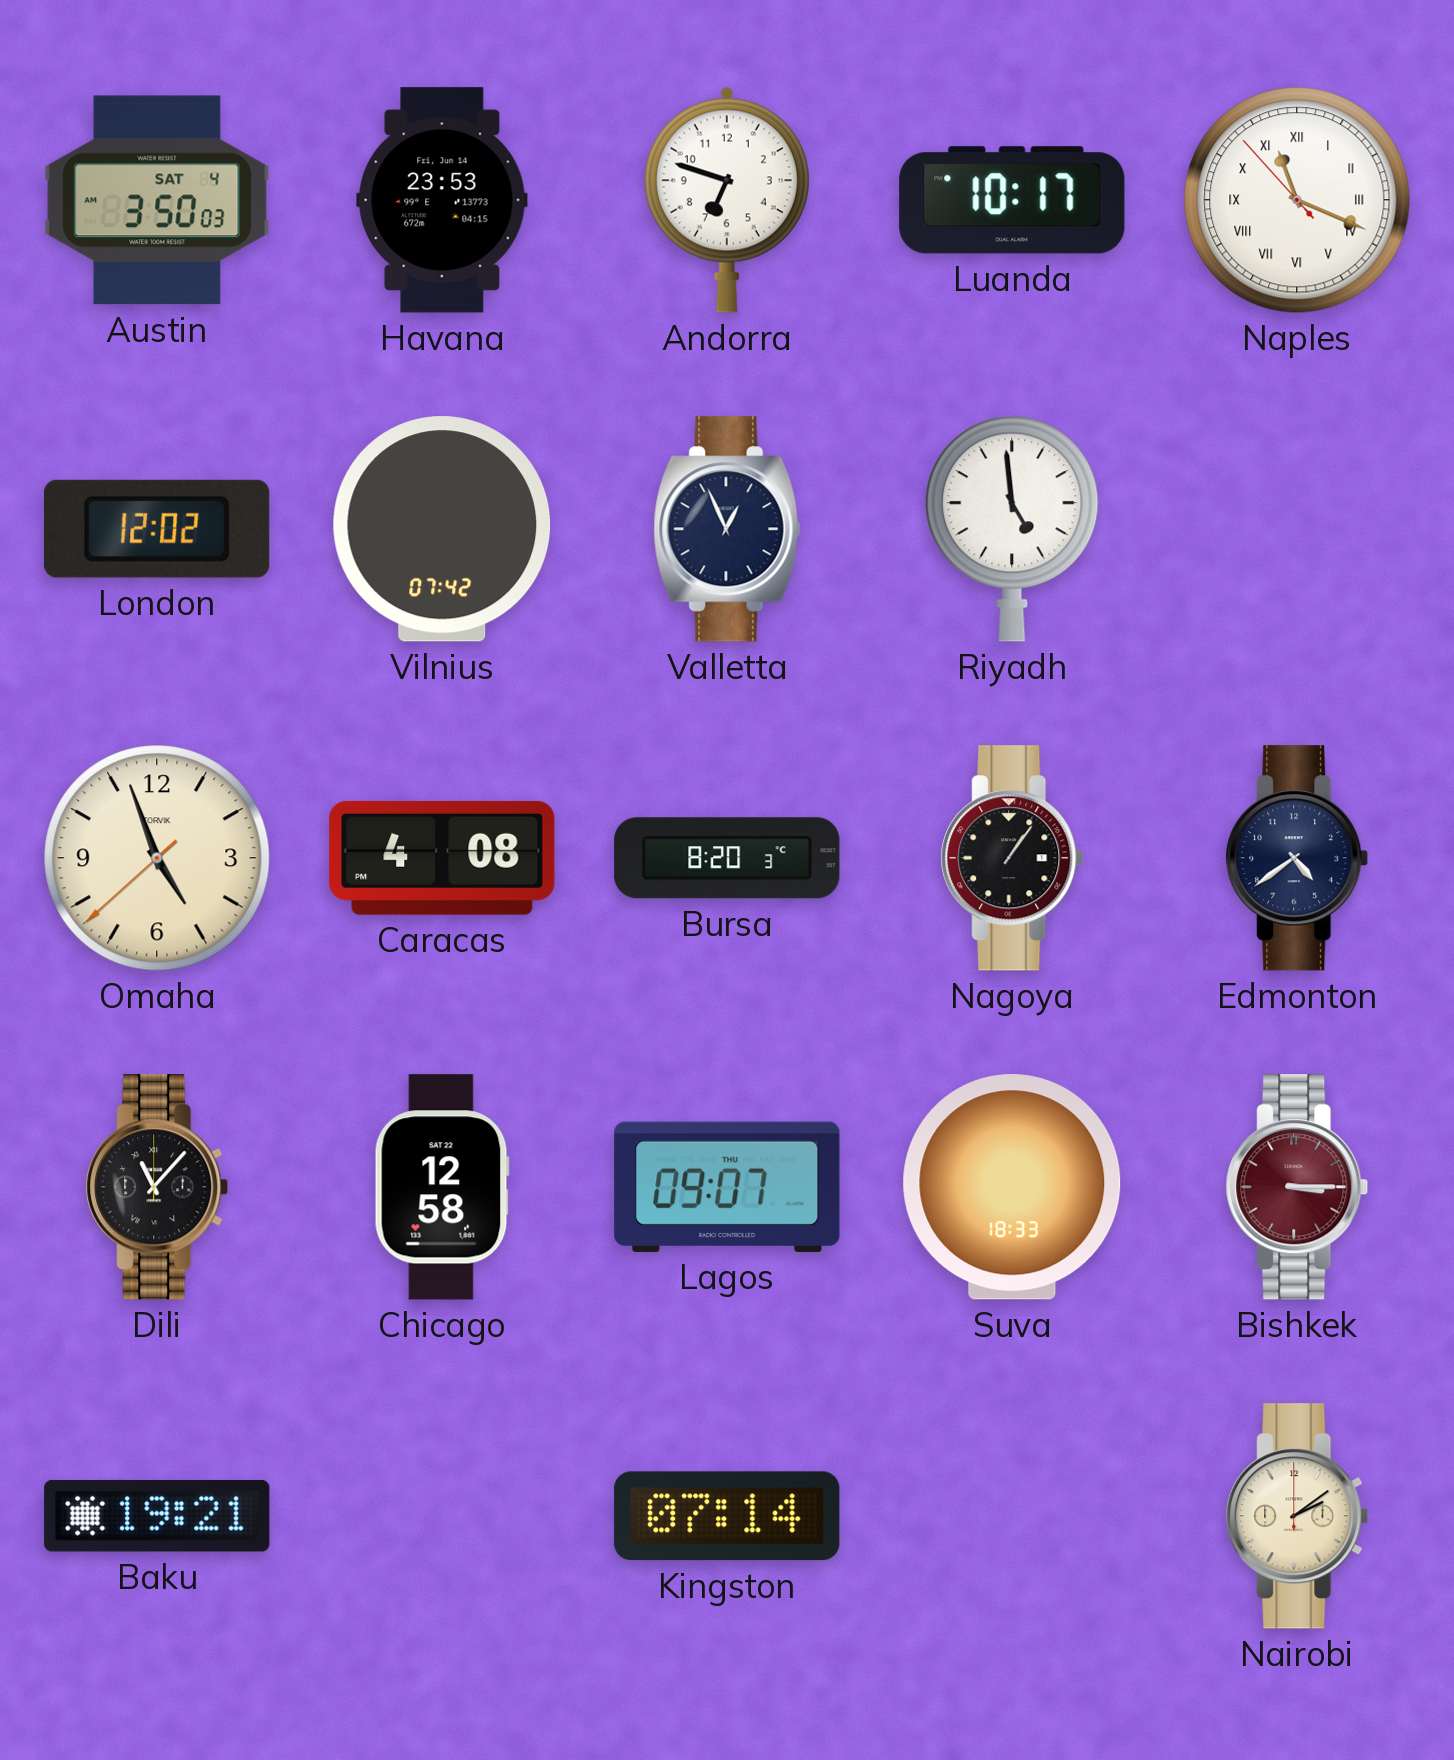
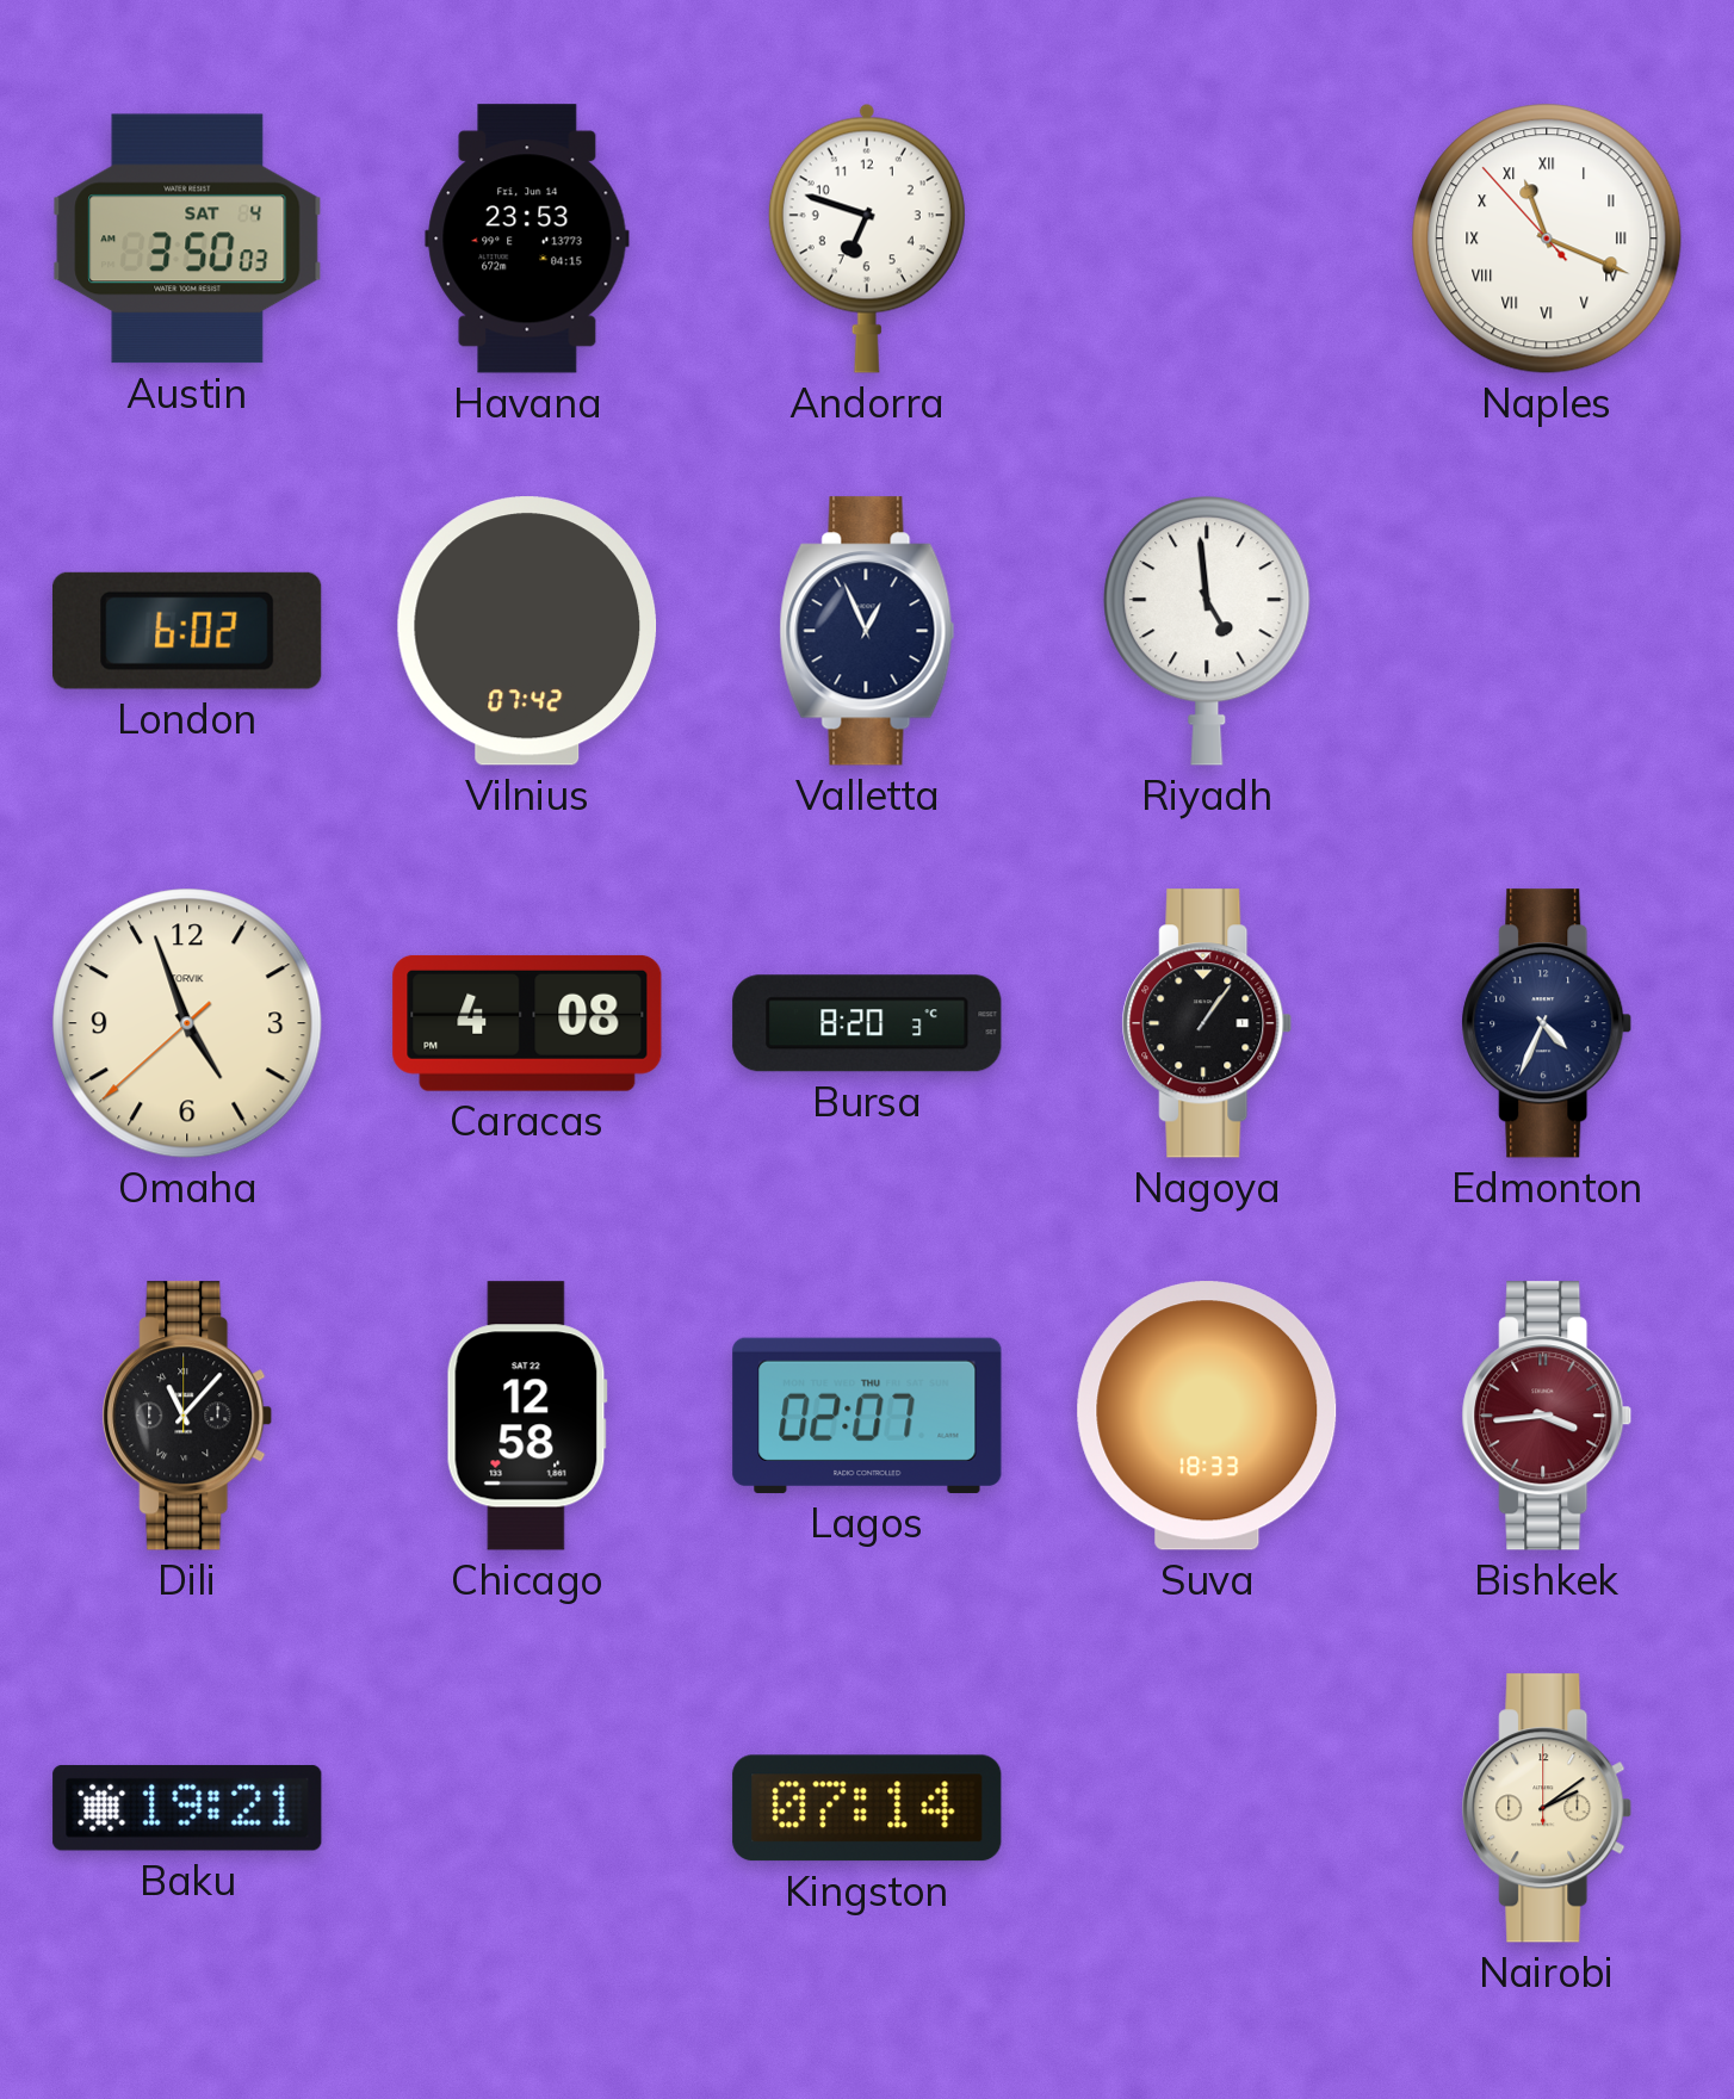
Luanda: 10:17 -> none (1012, 200)
London: 12:02 -> 6:02 (187, 631)
Edmonton: 4:39 -> 4:34 (1547, 1023)
Lagos: 09:07 -> 02:07 (867, 1416)
Bishkek: 3:15 -> 3:44 (1547, 1416)
